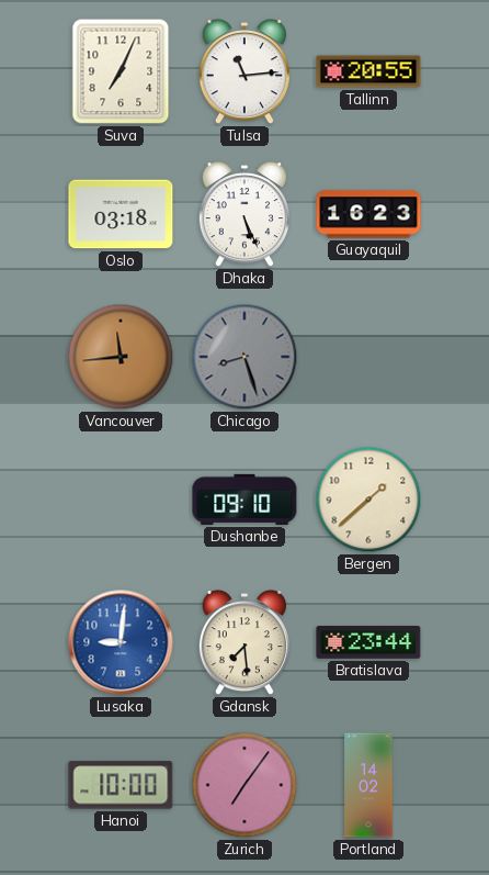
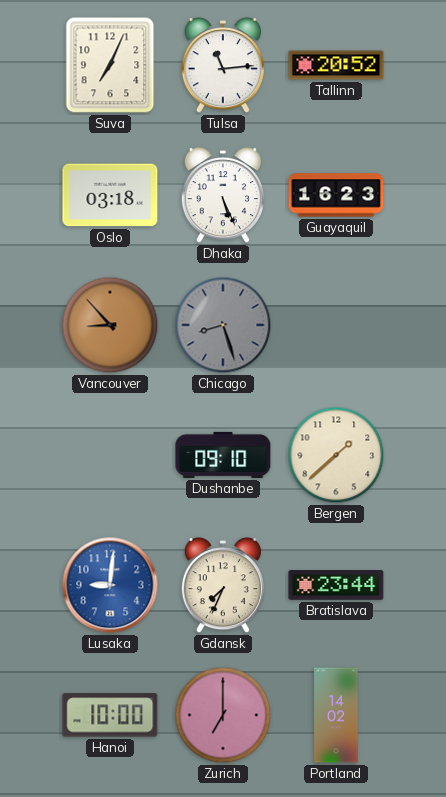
Tallinn: 20:55 -> 20:52 (336, 65)
Vancouver: 11:44 -> 8:53 (110, 325)
Gdansk: 7:29 -> 7:34 (223, 586)
Zurich: 7:06 -> 7:00 (223, 715)
